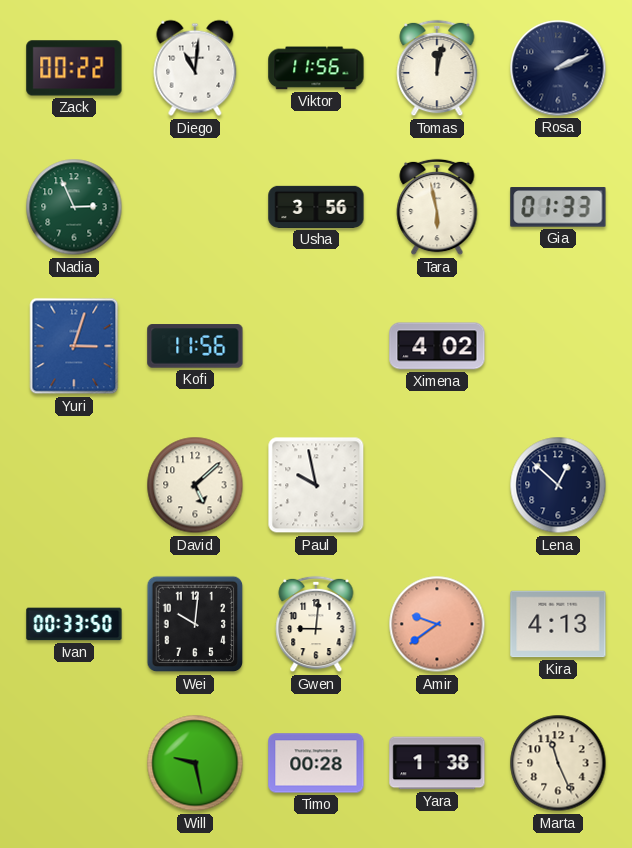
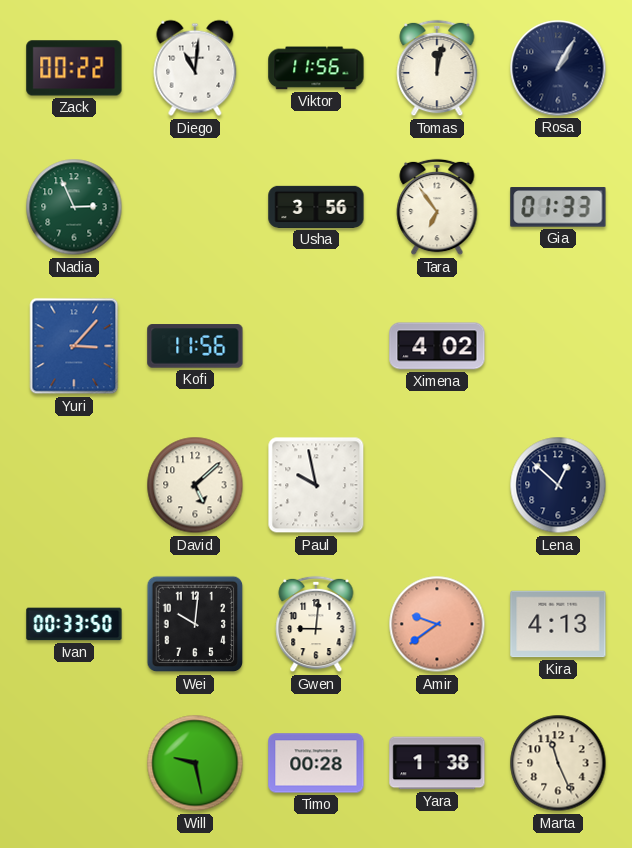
Rosa: 2:11 -> 1:05 (558, 68)
Tara: 5:58 -> 6:54 (437, 207)
Yuri: 3:03 -> 3:07 (74, 346)
